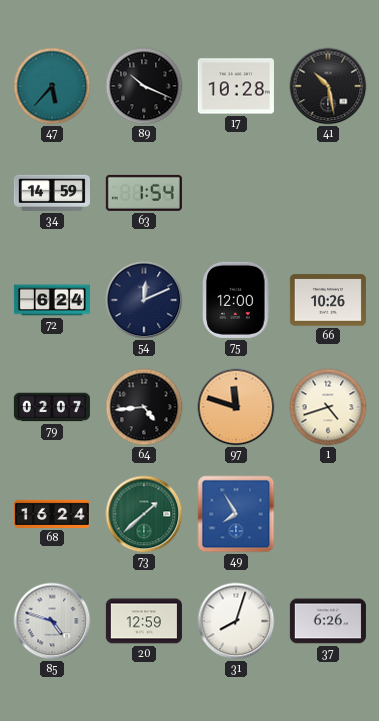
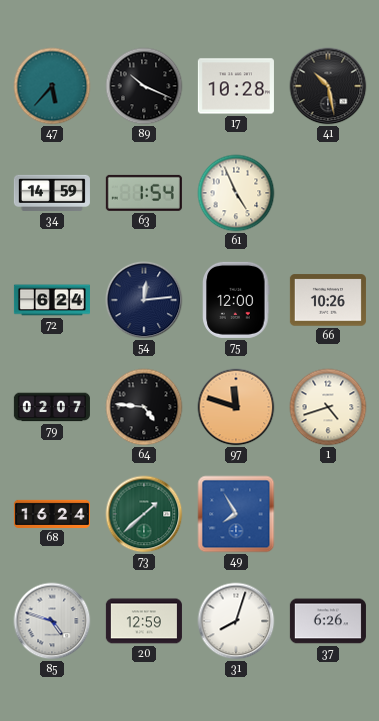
61: none -> 4:56 (236, 193)
54: 12:11 -> 12:14 (144, 300)
64: 4:44 -> 4:46 (144, 407)
